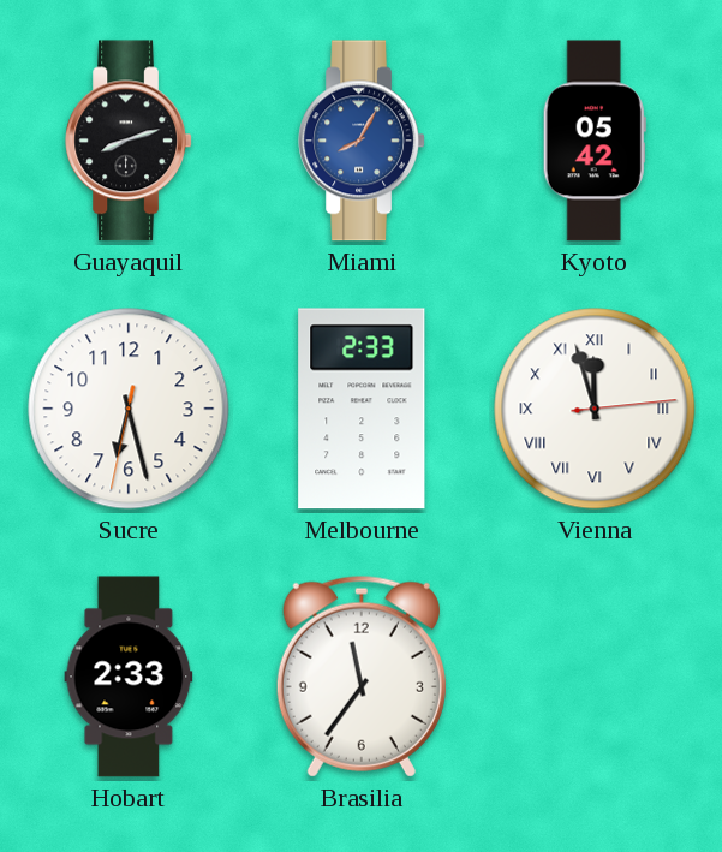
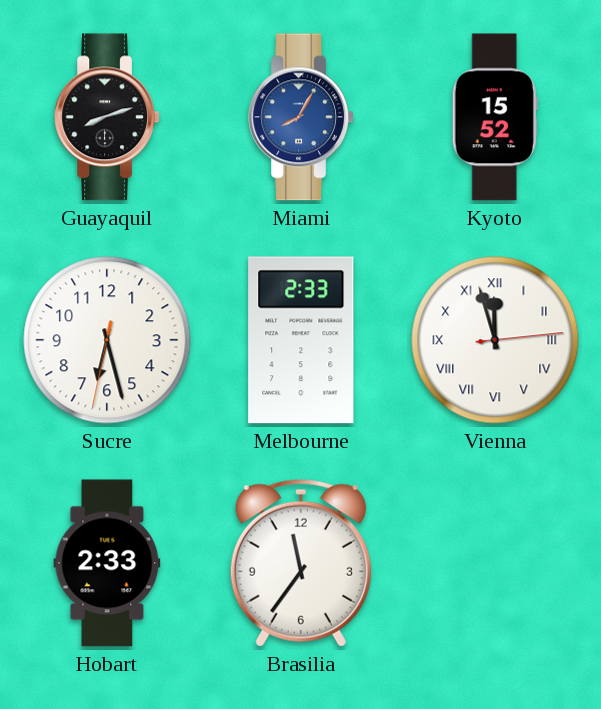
Kyoto: 05:42 -> 15:52 (495, 117)
